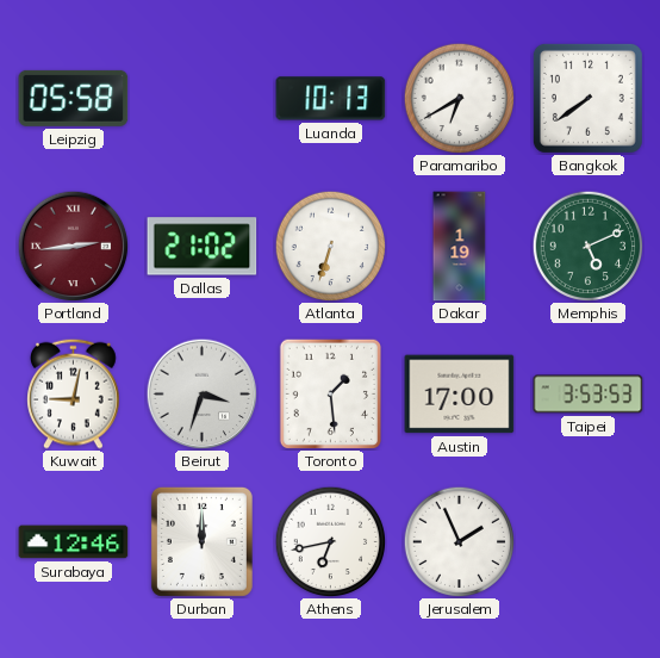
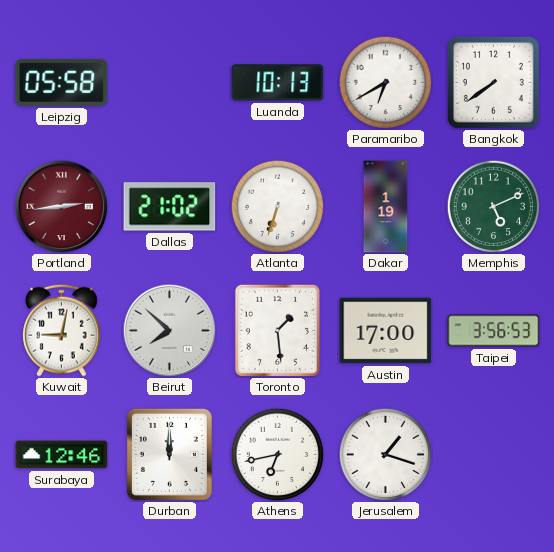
Beirut: 3:33 -> 7:52 (169, 330)
Taipei: 3:53 -> 3:56 (494, 331)
Jerusalem: 1:56 -> 1:18 (385, 454)
